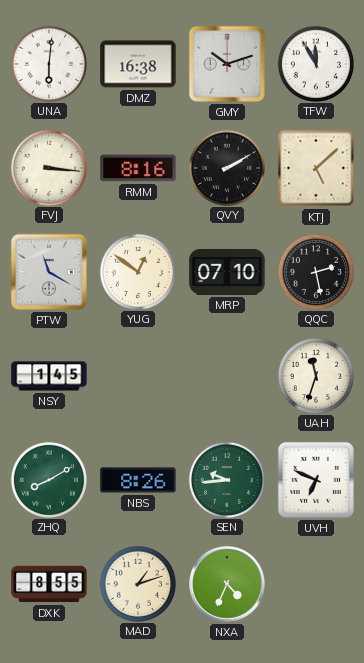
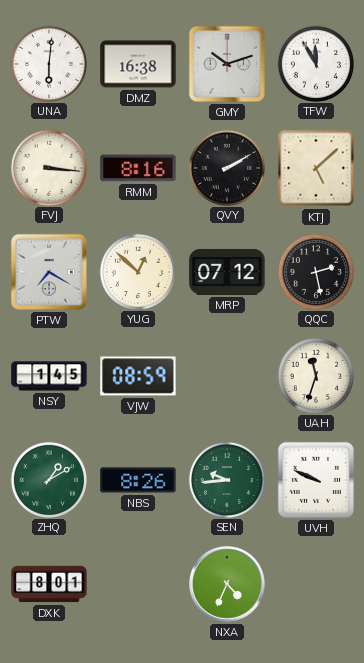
PTW: 11:20 -> 7:20 (49, 272)
YUG: 12:51 -> 12:52 (137, 271)
MRP: 07:10 -> 07:12 (227, 272)
VJW: none -> 08:59 (138, 376)
ZHQ: 8:10 -> 1:10 (48, 479)
UVH: 6:49 -> 9:49 (316, 480)
DXK: 8:55 -> 8:01 (49, 584)
MAD: 1:12 -> none (137, 583)
